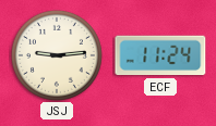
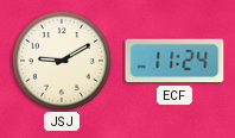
JSJ: 9:14 -> 9:10 (62, 61)
